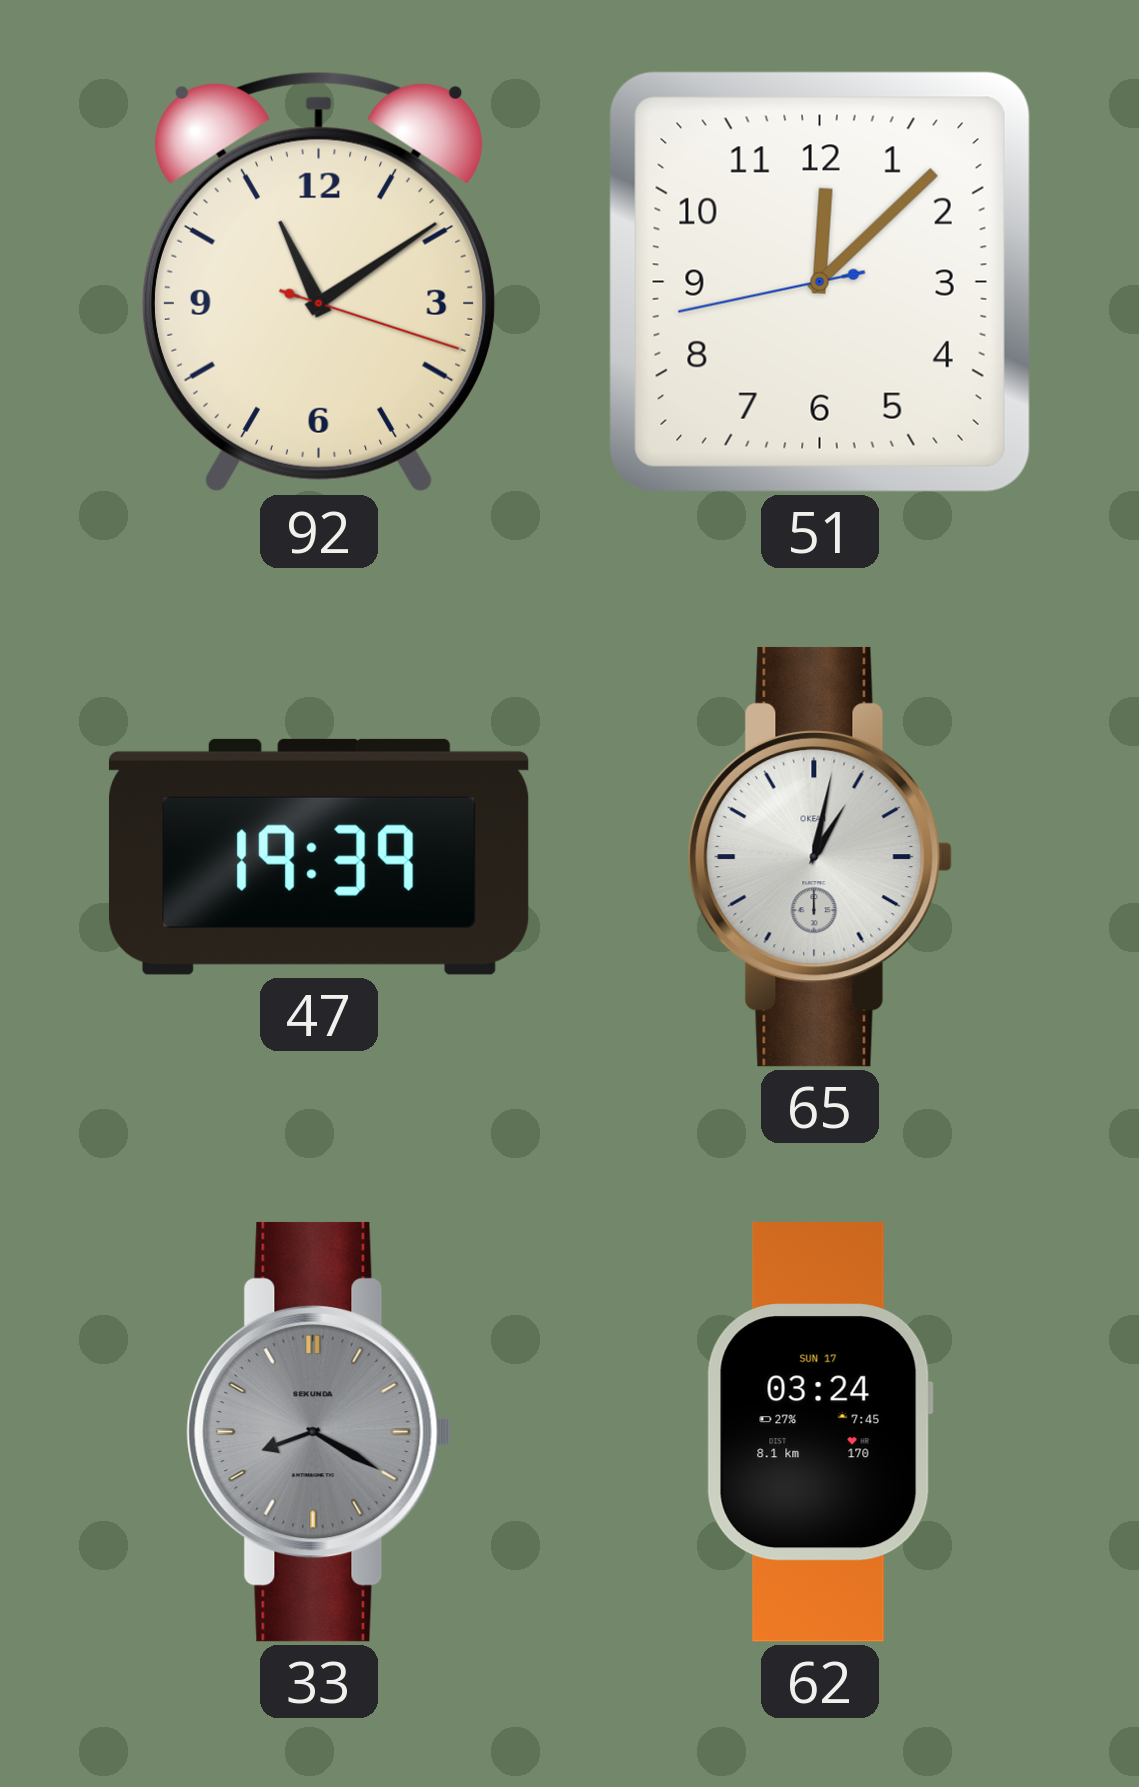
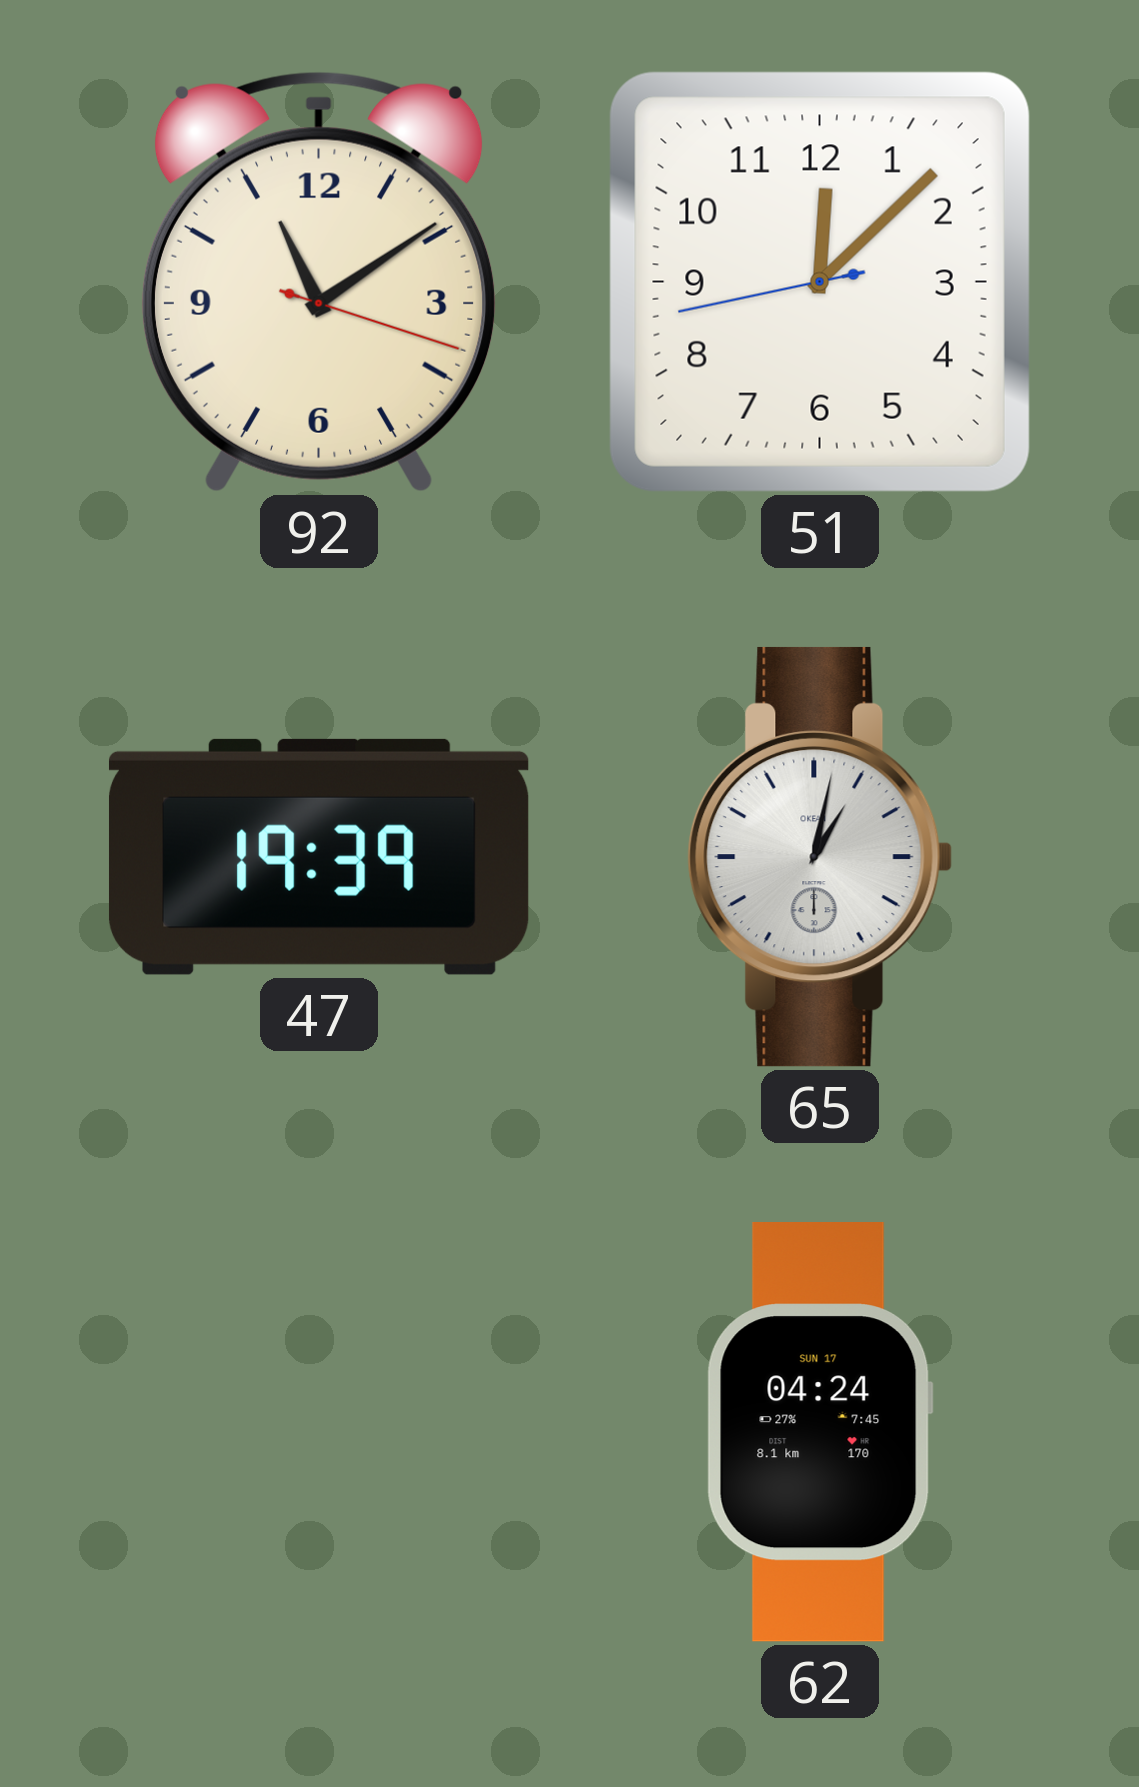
33: 8:20 -> none (319, 1432)
62: 03:24 -> 04:24 (820, 1433)
